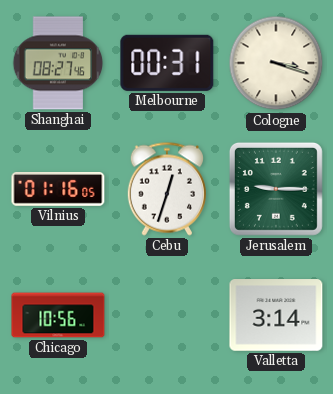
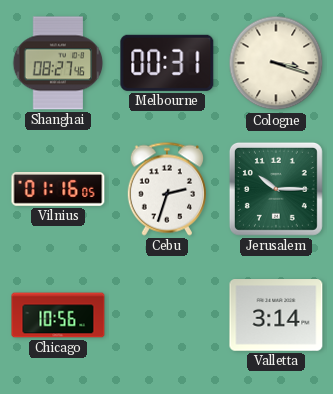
Cebu: 12:33 -> 2:33 (166, 189)
Jerusalem: 9:15 -> 10:15 (276, 189)
